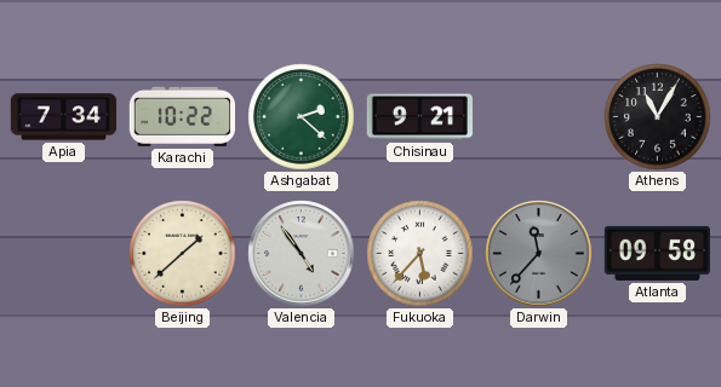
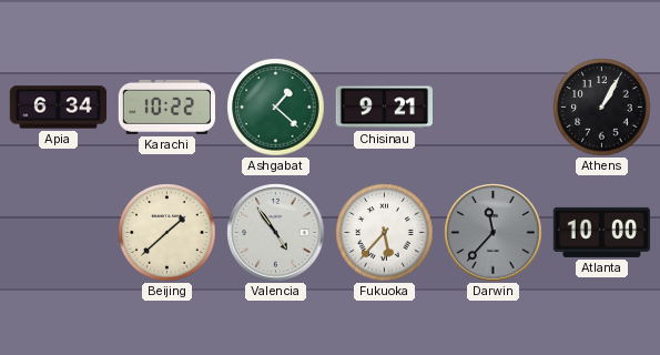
Apia: 7:34 -> 6:34 (59, 108)
Ashgabat: 2:22 -> 1:22 (276, 108)
Athens: 11:05 -> 1:05 (602, 108)
Atlanta: 09:58 -> 10:00 (601, 232)
